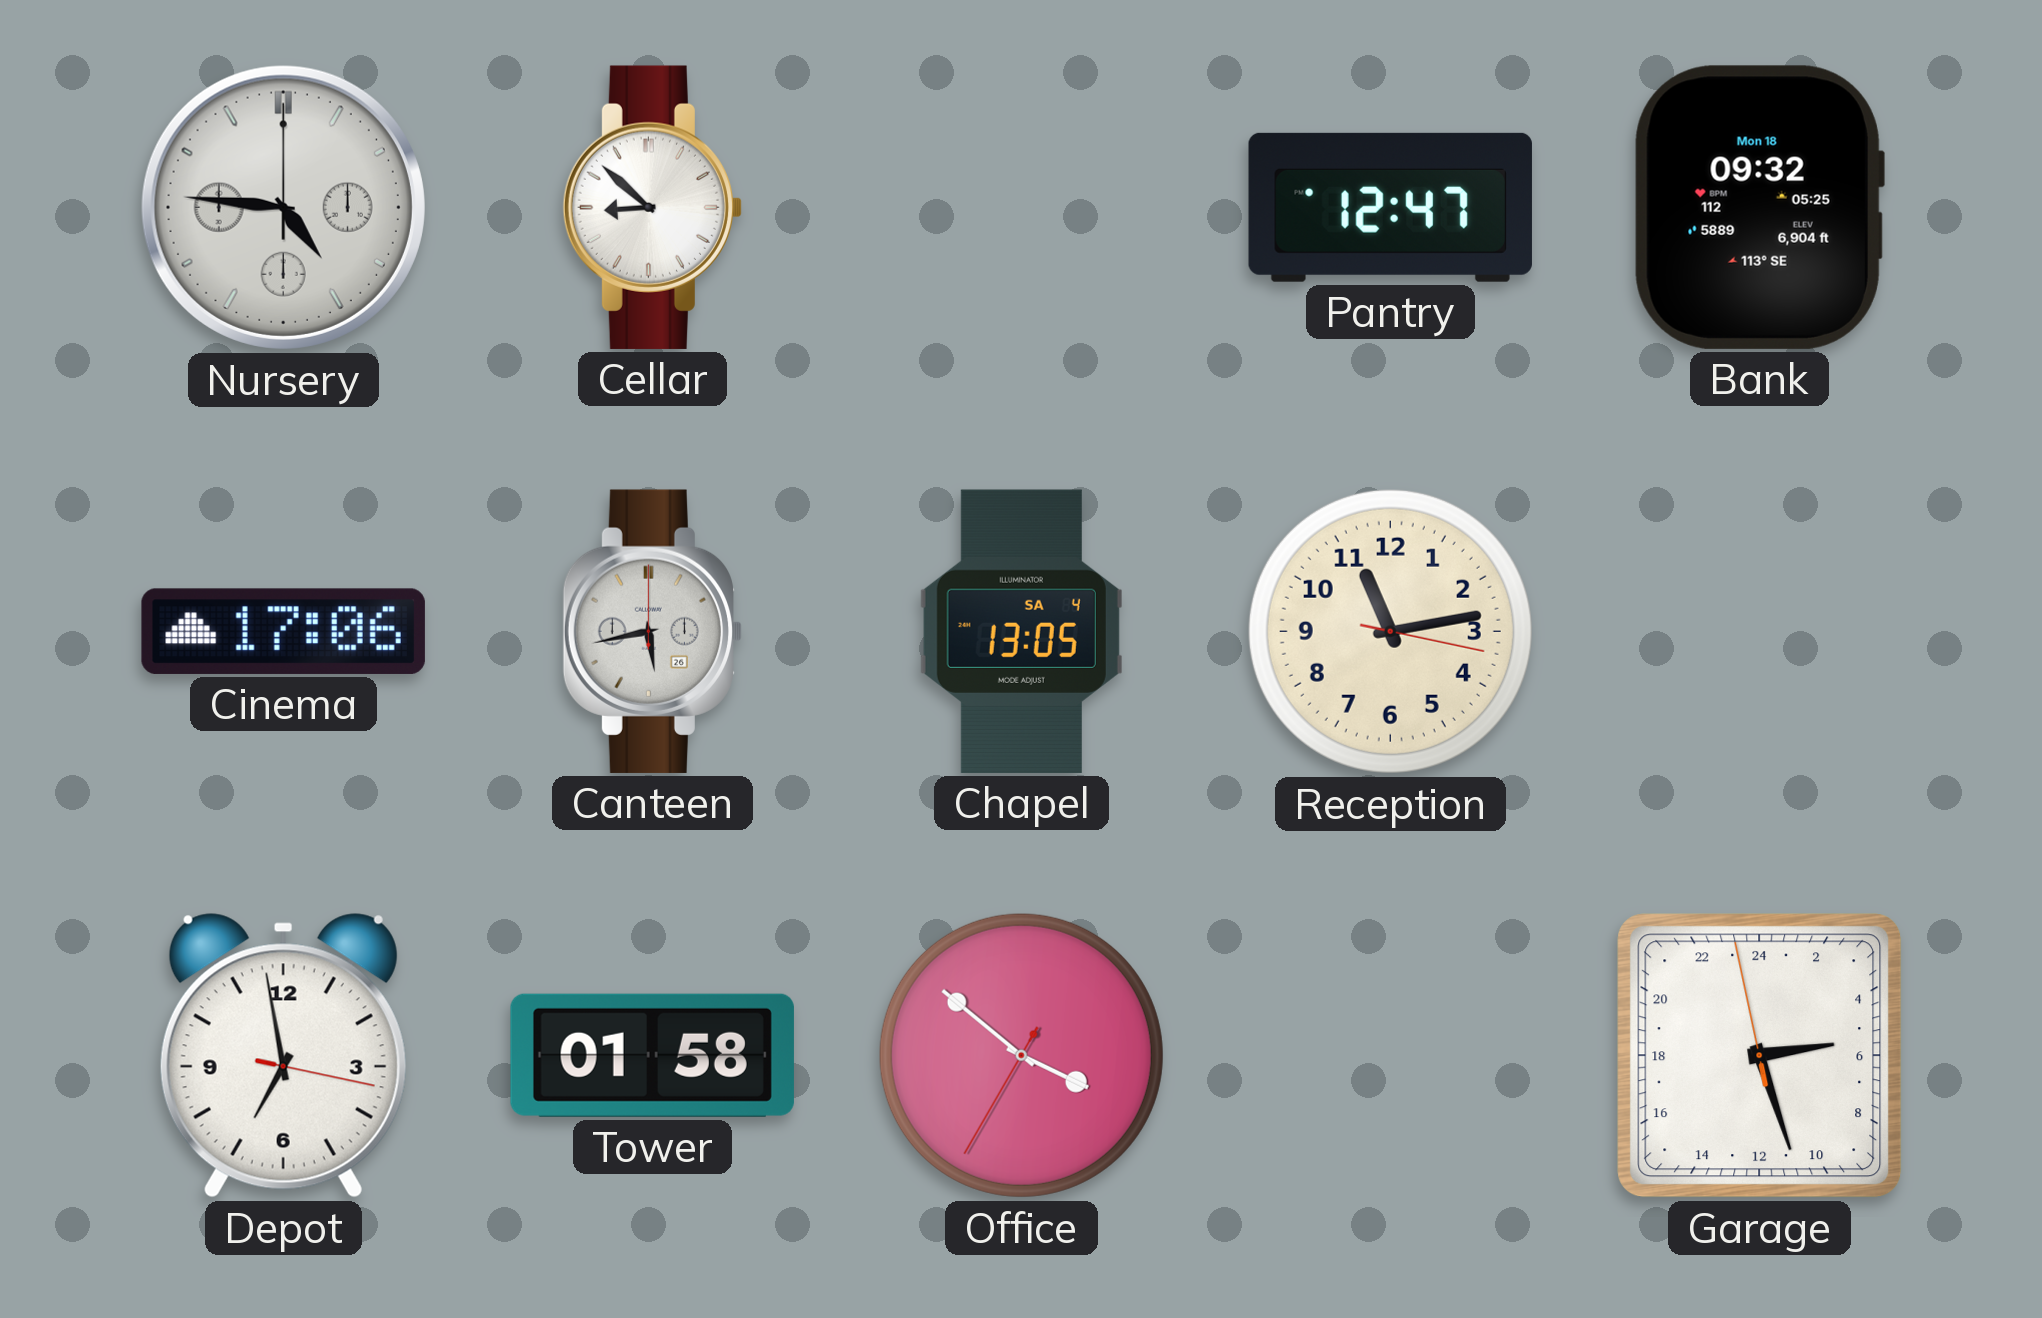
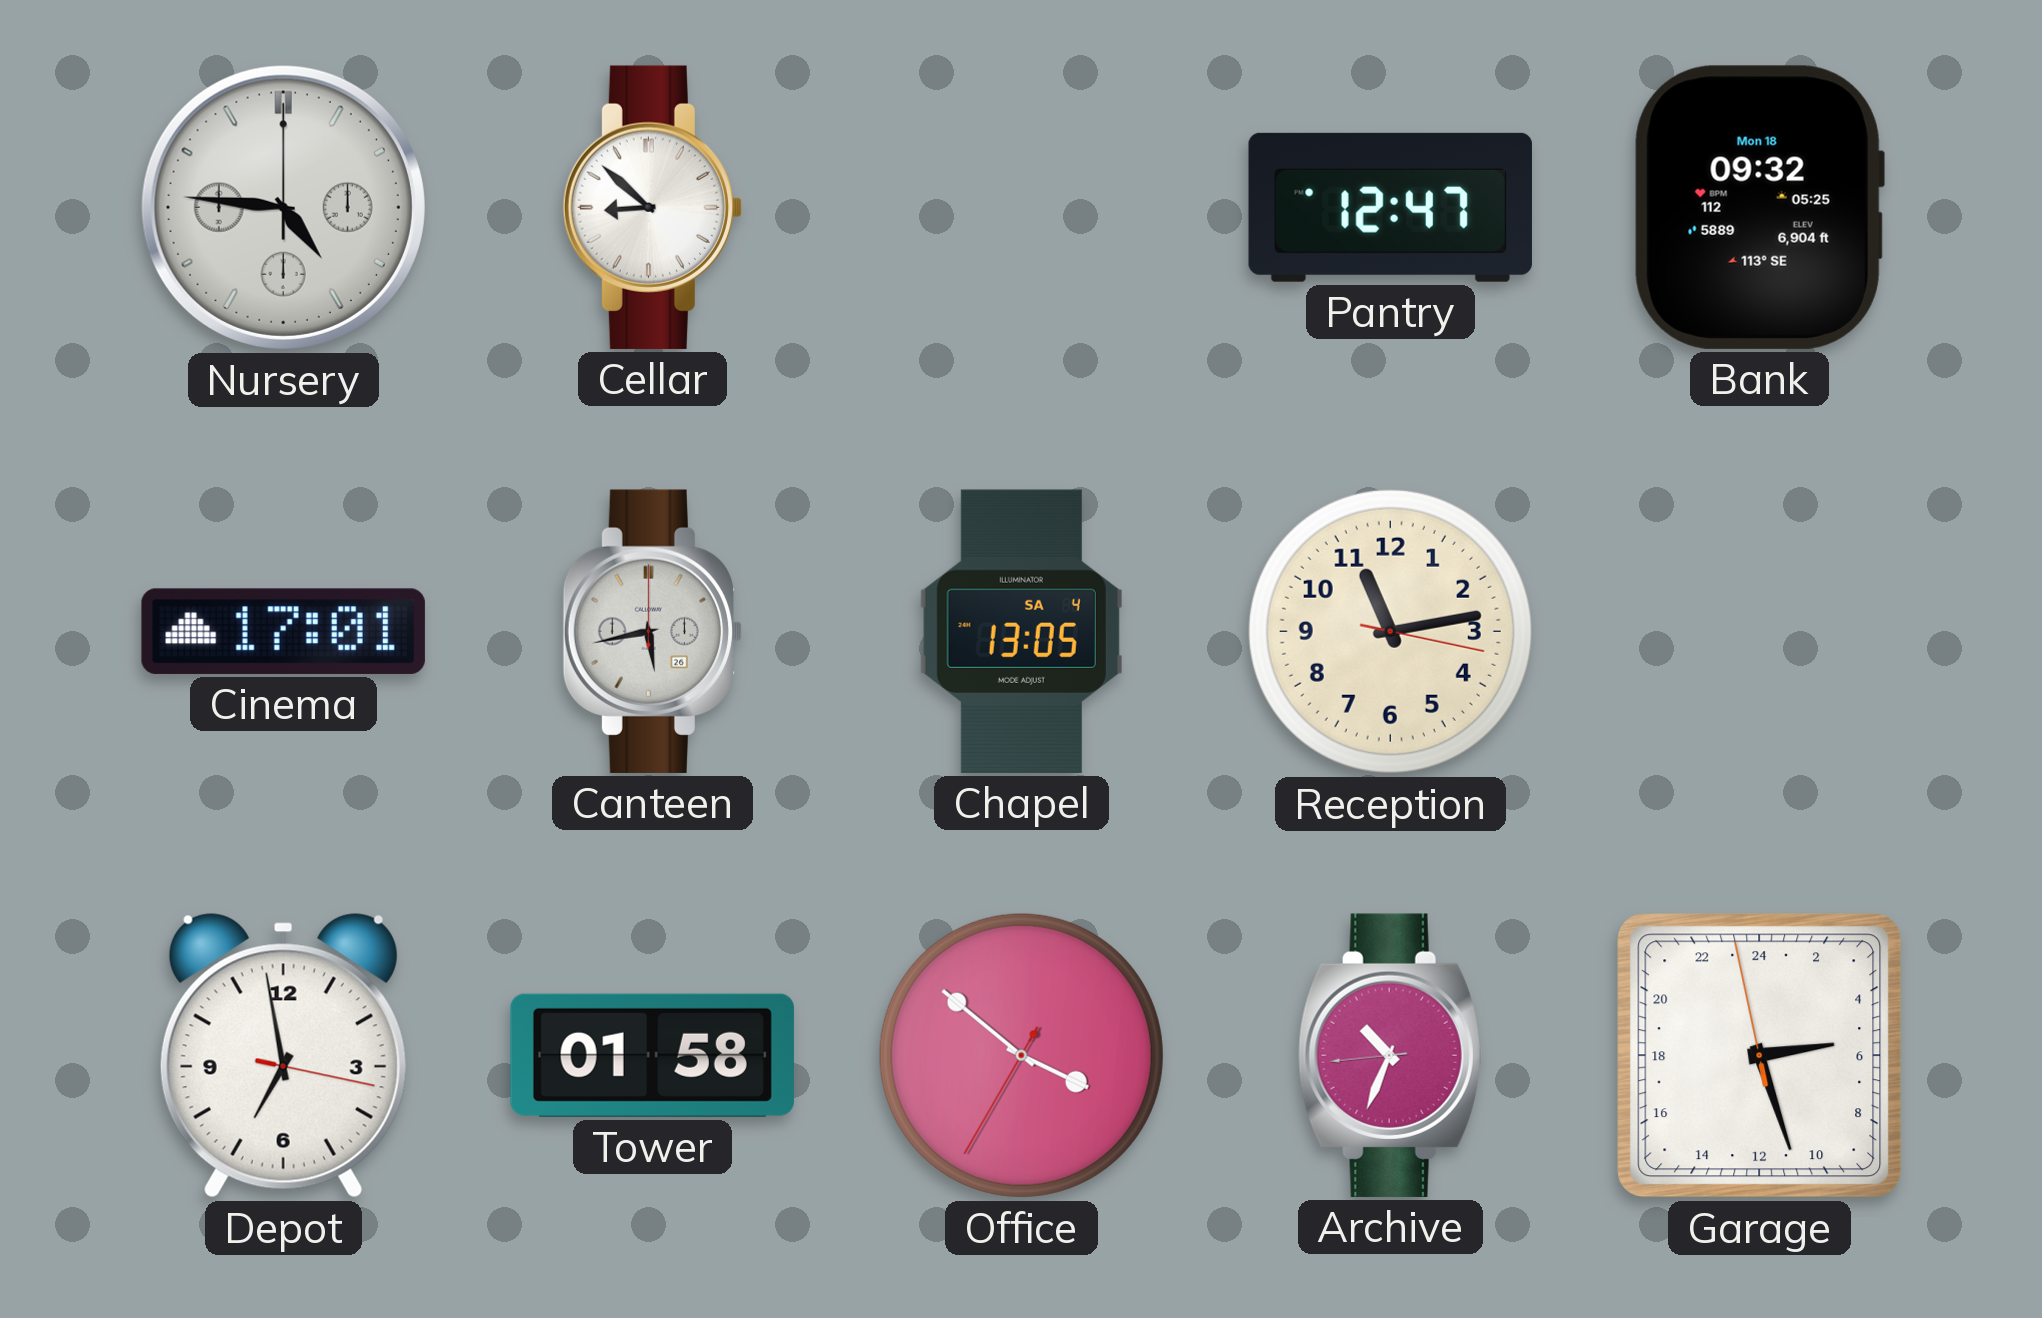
Cinema: 17:06 -> 17:01 (283, 631)
Archive: none -> 10:33 (1390, 1055)
